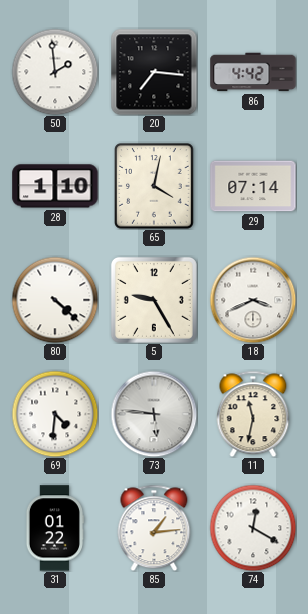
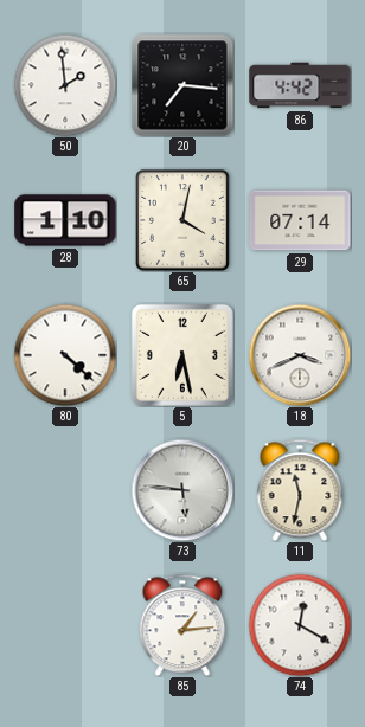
5: 9:25 -> 6:28 (182, 355)
69: 4:31 -> none (55, 414)
31: 01:22 -> none (54, 528)
